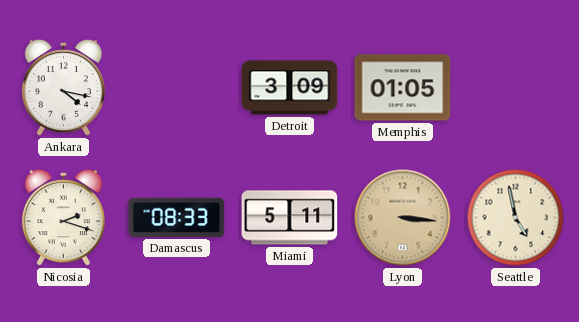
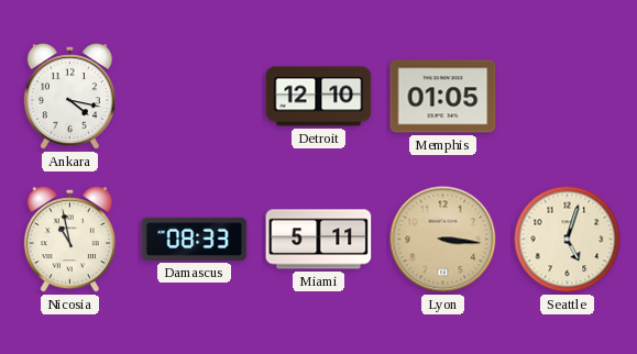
Detroit: 3:09 -> 12:10 (319, 97)
Nicosia: 2:18 -> 10:58 (69, 240)
Seattle: 4:58 -> 5:03 (568, 240)
